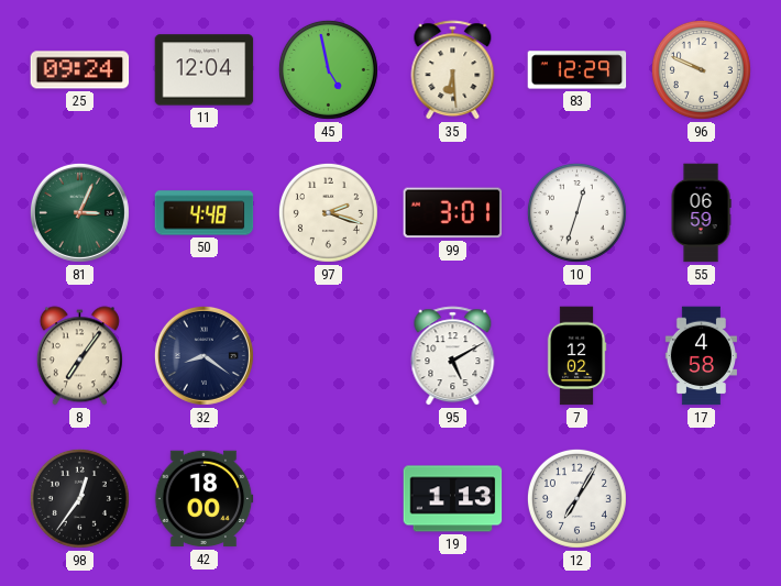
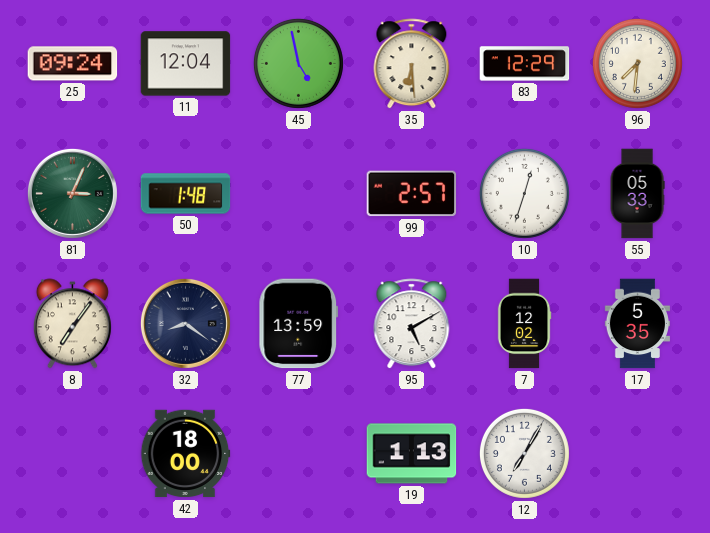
96: 9:49 -> 7:31 (637, 63)
50: 4:48 -> 1:48 (186, 194)
97: 2:18 -> none (328, 212)
99: 3:01 -> 2:57 (412, 194)
55: 06:59 -> 05:33 (637, 194)
77: none -> 13:59 (299, 324)
17: 4:58 -> 5:35 (637, 324)
98: 12:36 -> none (79, 498)
